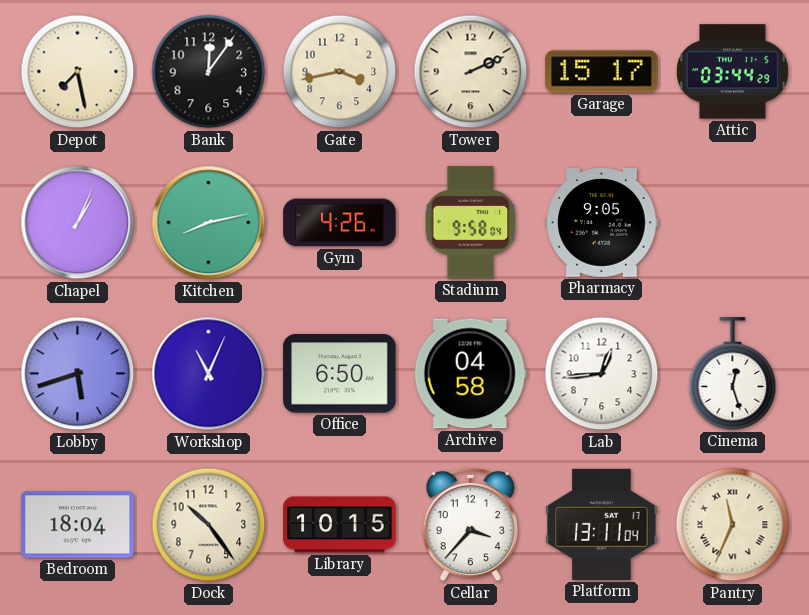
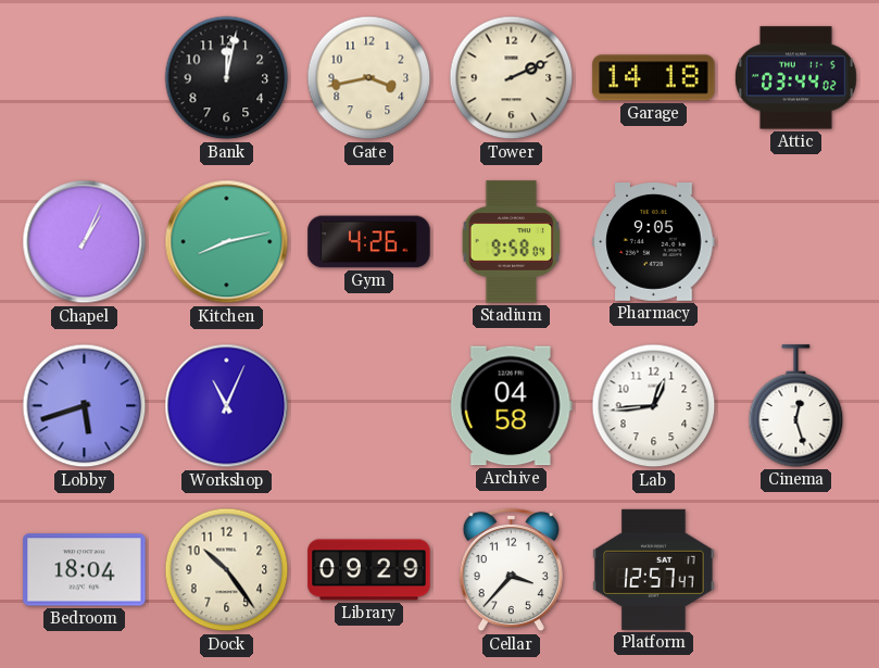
Depot: 7:28 -> none (78, 72)
Bank: 12:06 -> 12:02 (227, 78)
Garage: 15:17 -> 14:18 (654, 78)
Attic: 03:44:29 -> 03:44:02 (795, 78)
Office: 6:50 -> none (340, 374)
Library: 10:15 -> 09:29 (369, 570)
Platform: 13:11 -> 12:57 (654, 569)
Pantry: 11:34 -> none (733, 525)
